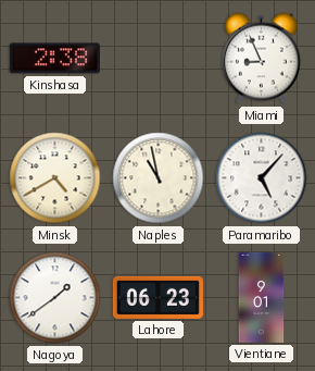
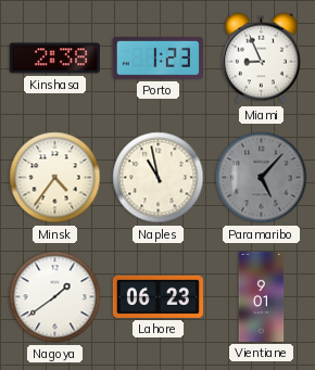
Porto: none -> 1:23 (157, 58)
Minsk: 4:40 -> 4:36 (55, 178)
Paramaribo dial: white -> grey (262, 178)
